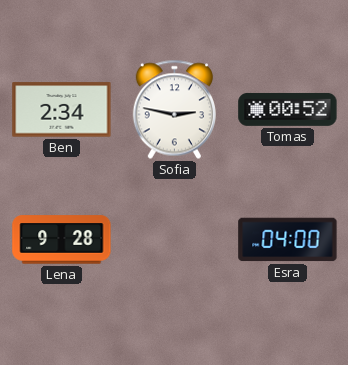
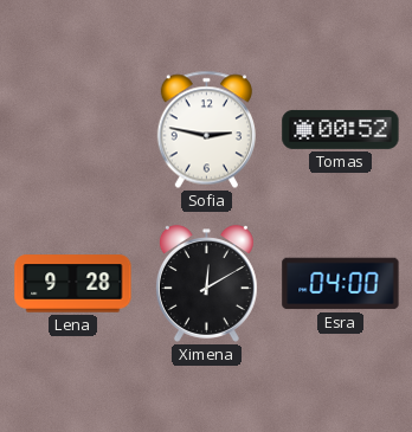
Ben: 2:34 -> none (62, 110)
Ximena: none -> 12:10 (206, 284)
